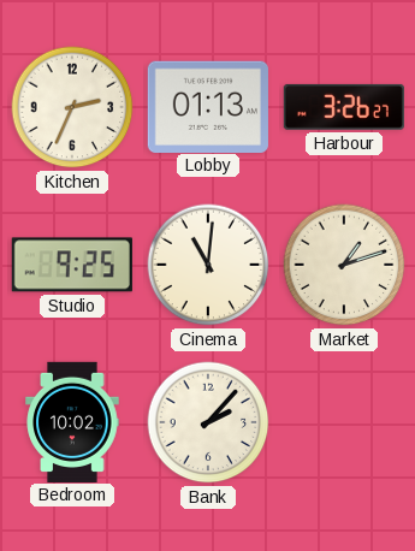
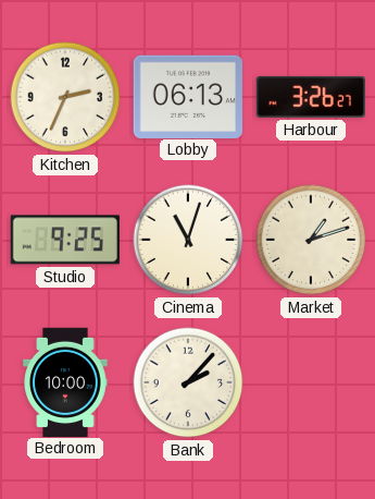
Lobby: 01:13 -> 06:13 (188, 96)
Cinema: 11:01 -> 11:03 (188, 240)
Bedroom: 10:02 -> 10:00 (65, 381)
